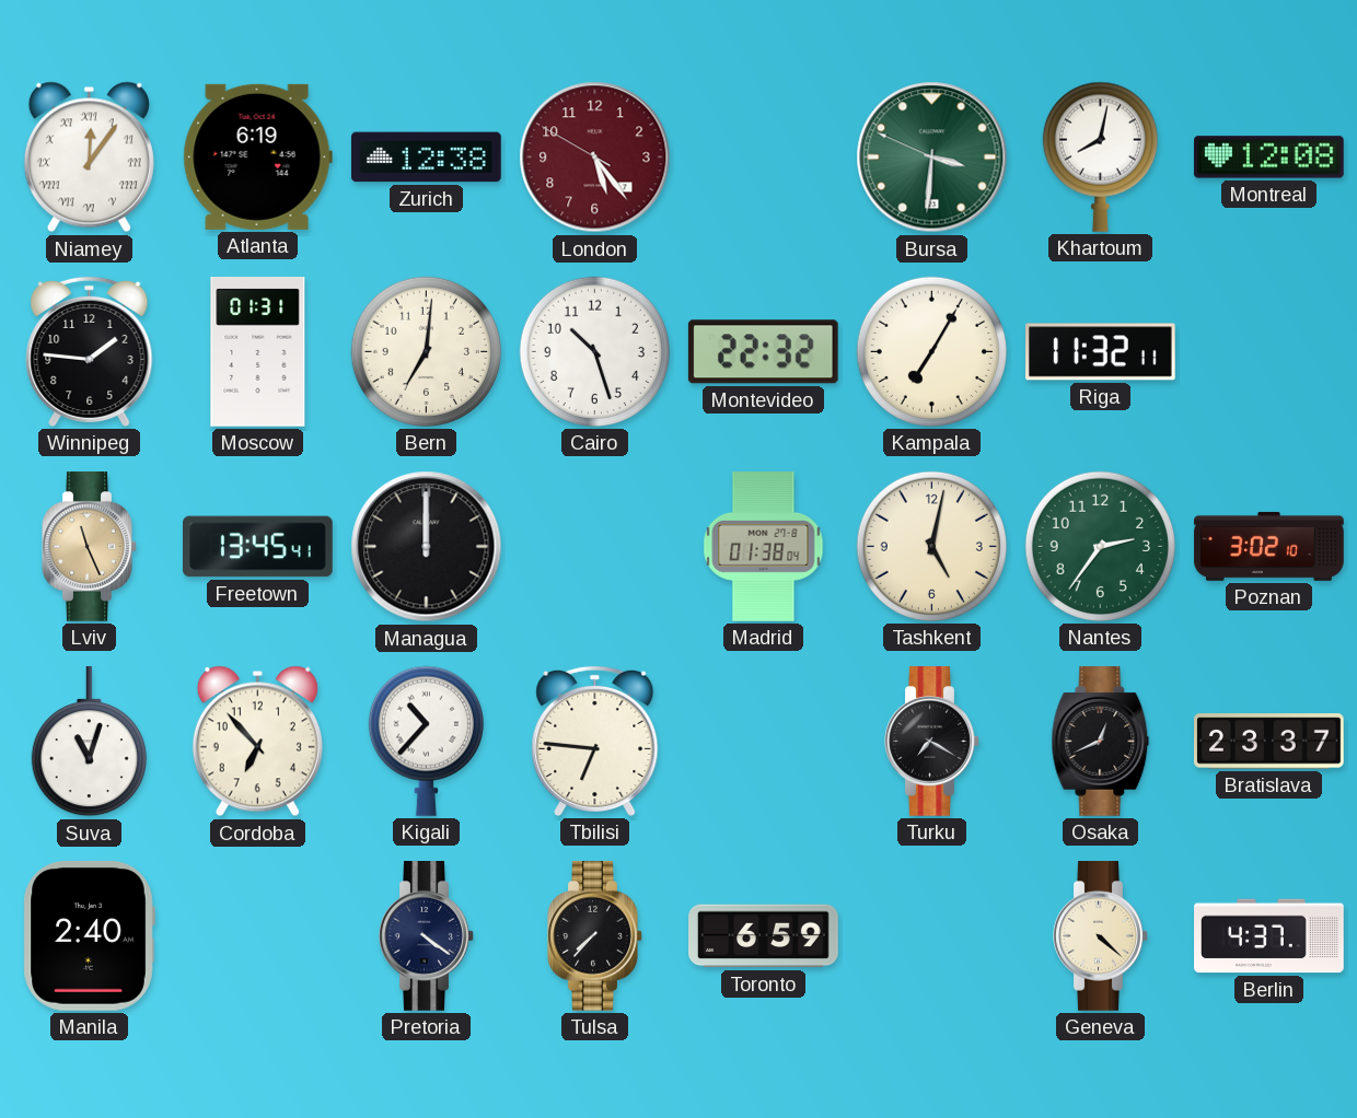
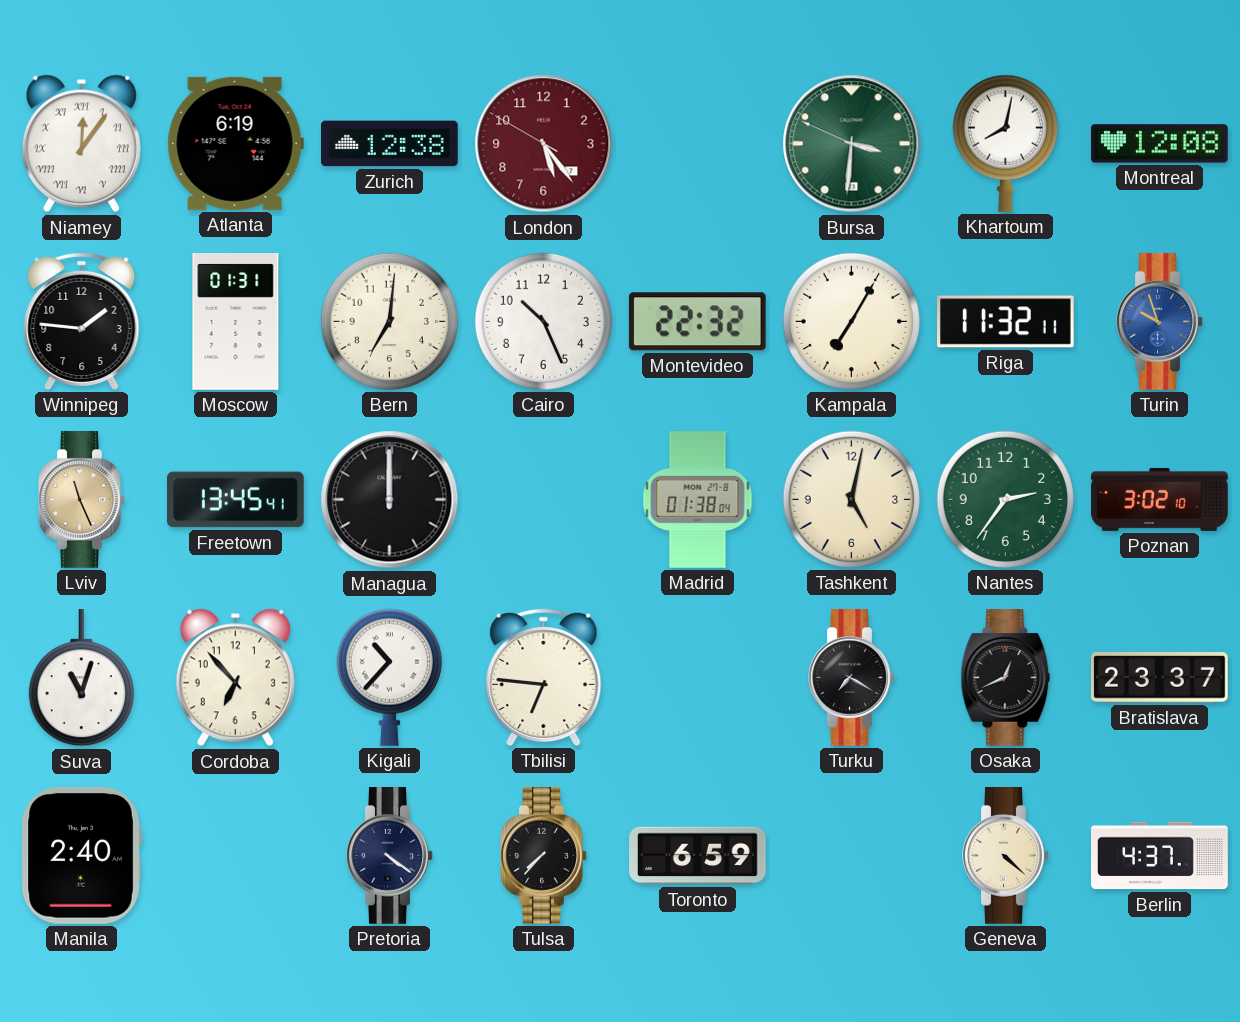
Cairo: 10:27 -> 10:26 (543, 321)
Turin: none -> 9:57 (1160, 322)
